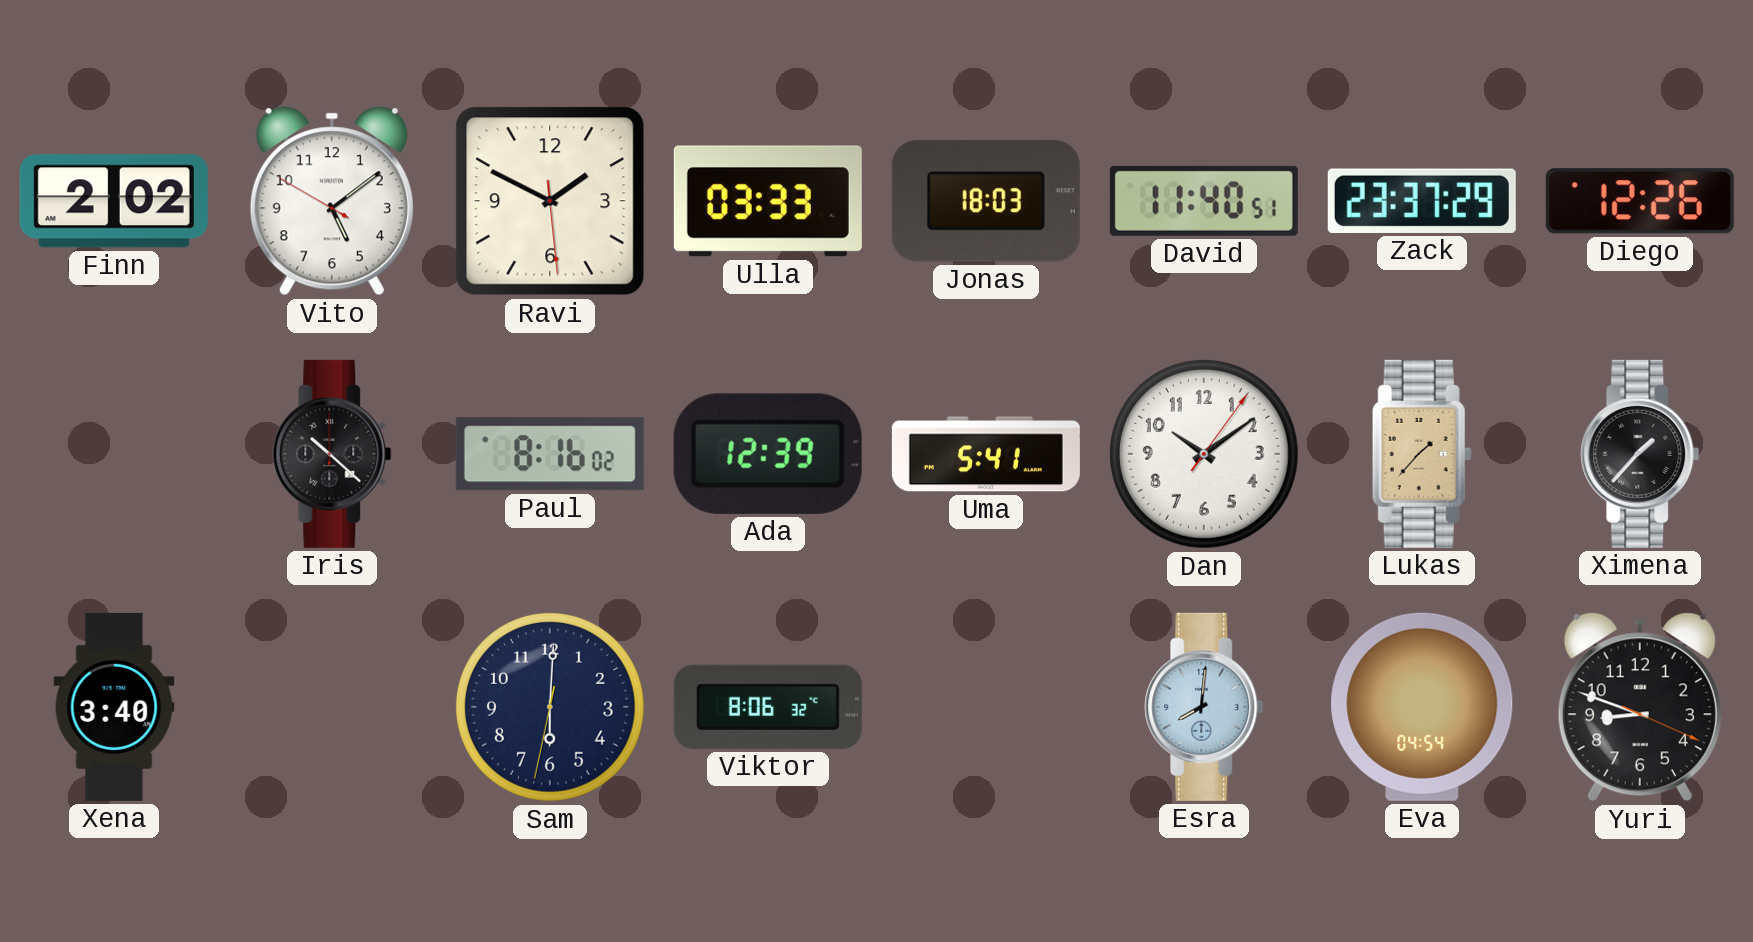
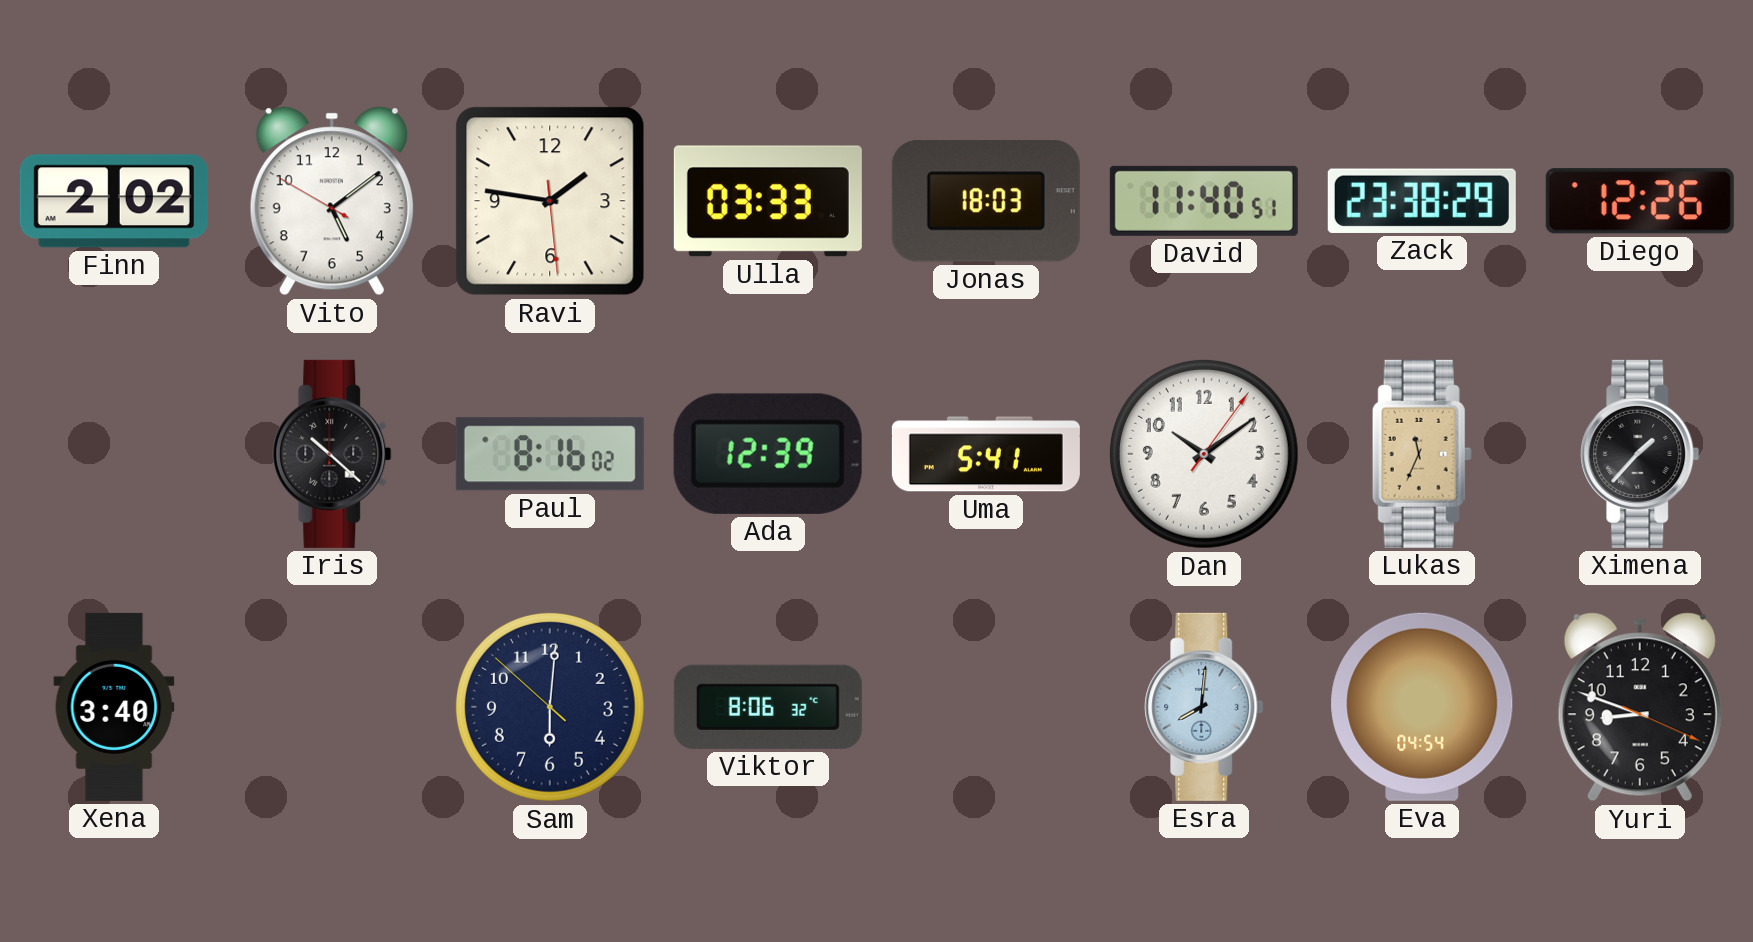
Ravi: 1:49 -> 1:46 (550, 201)
Zack: 23:37 -> 23:38 (1422, 201)
Lukas: 1:37 -> 11:34 (1422, 454)
Sam: 6:00:32 -> 6:00:52 (550, 707)
